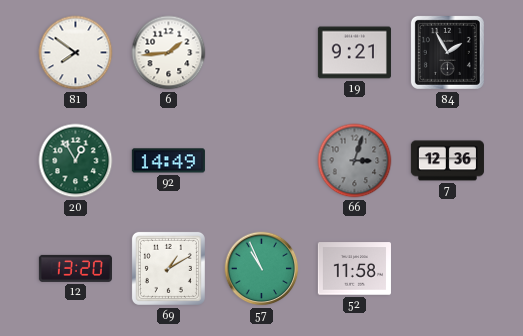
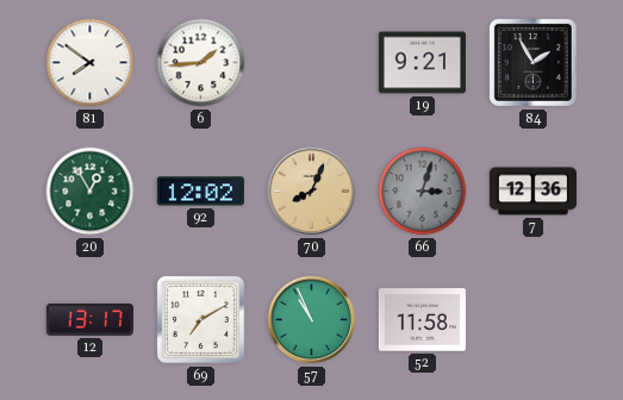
92: 14:49 -> 12:02 (200, 192)
70: none -> 8:04 (312, 192)
12: 13:20 -> 13:17 (89, 319)
69: 1:10 -> 7:10 (200, 319)
